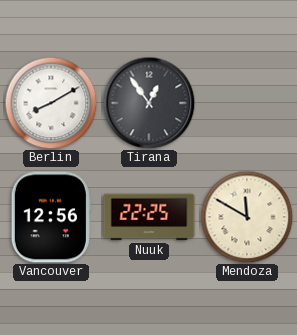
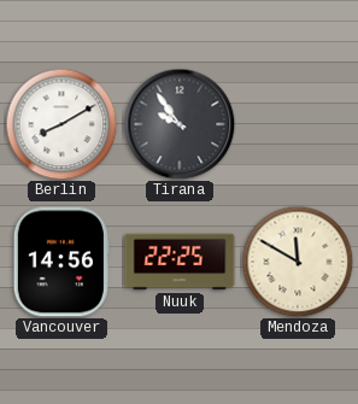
Tirana: 12:54 -> 9:54 (180, 124)
Vancouver: 12:56 -> 14:56 (61, 262)
